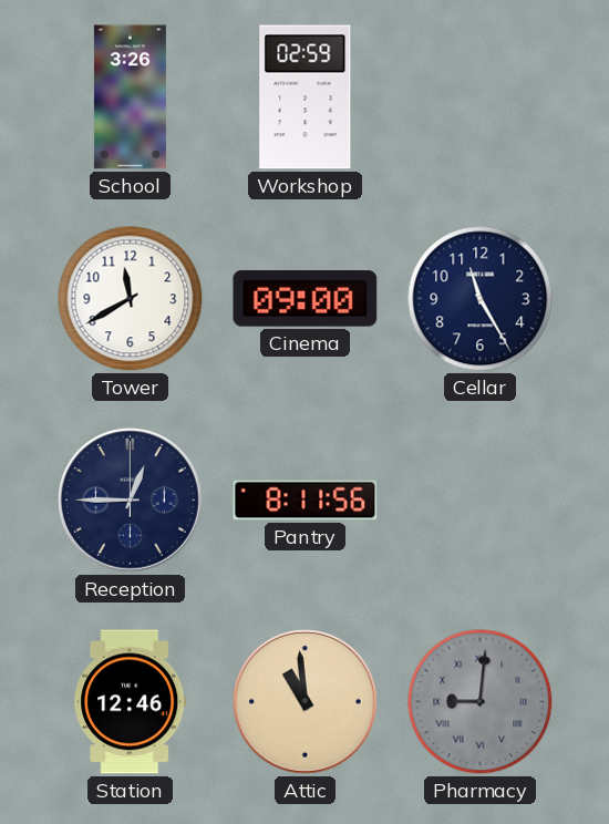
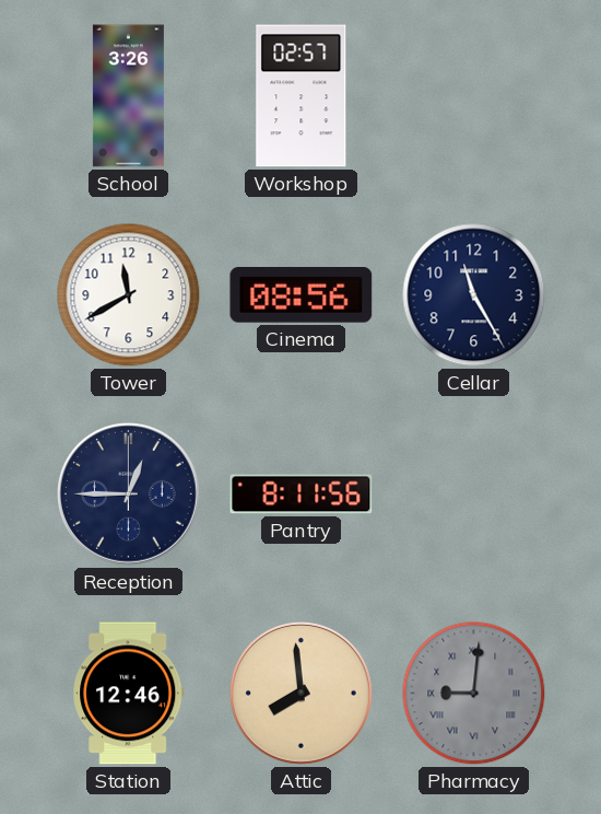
Workshop: 02:59 -> 02:57 (302, 96)
Cinema: 09:00 -> 08:56 (302, 295)
Attic: 10:59 -> 7:59 (302, 694)
